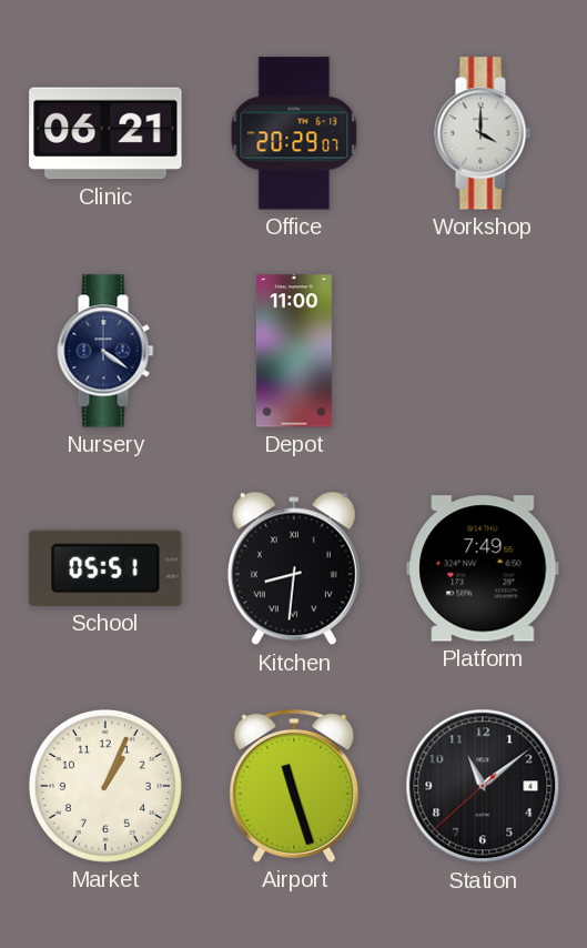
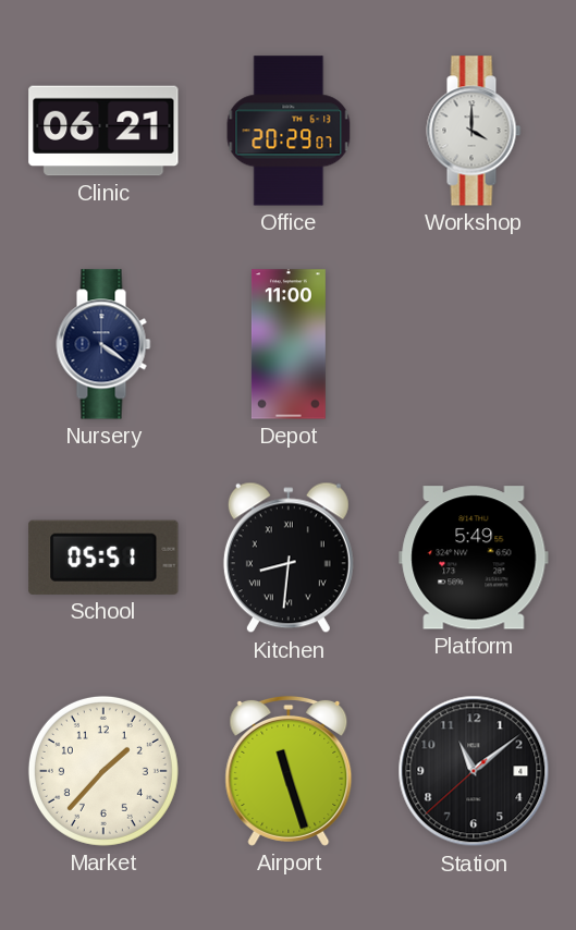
Platform: 7:49 -> 5:49 (474, 558)
Market: 1:04 -> 1:37 (103, 771)
